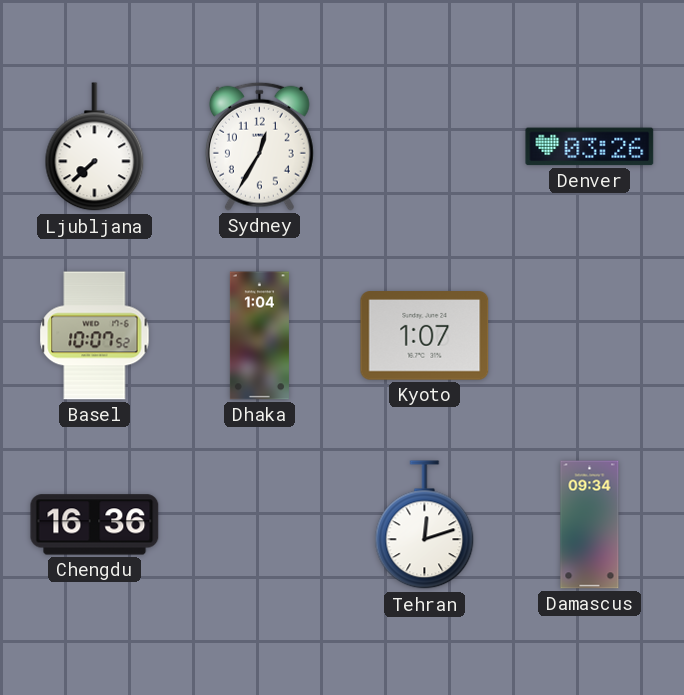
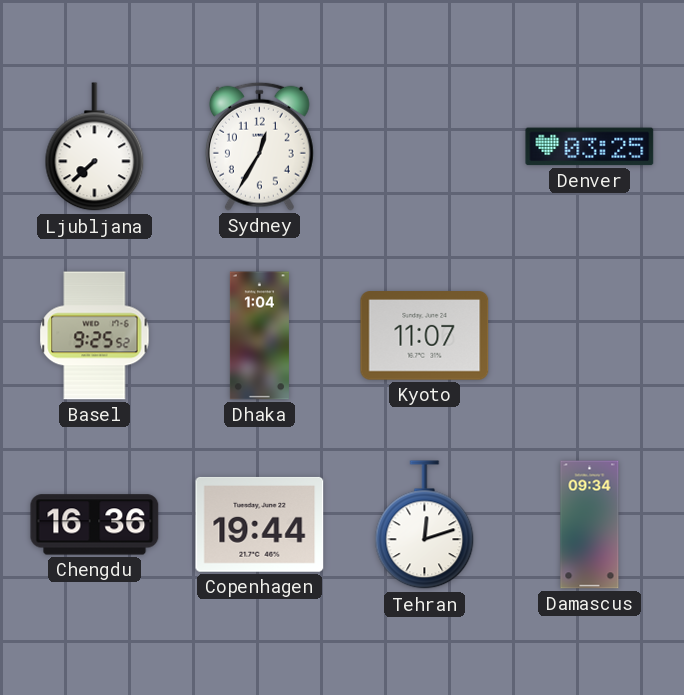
Denver: 03:26 -> 03:25 (590, 147)
Basel: 10:07 -> 9:25 (95, 336)
Kyoto: 1:07 -> 11:07 (425, 336)
Copenhagen: none -> 19:44 (260, 524)
